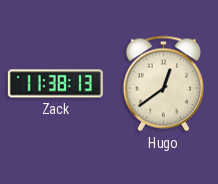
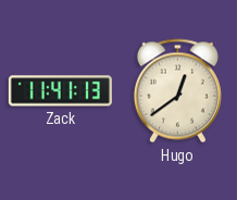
Zack: 11:38 -> 11:41 (60, 91)
